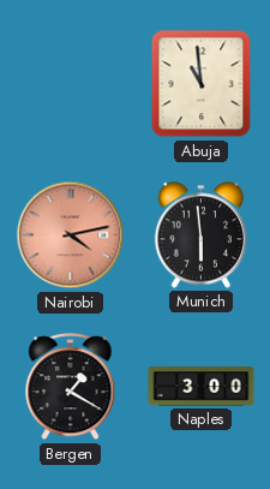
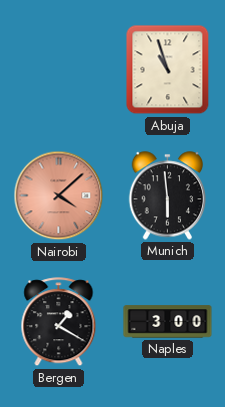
Abuja: 10:59 -> 10:57 (168, 70)
Nairobi: 4:13 -> 4:08 (59, 196)
